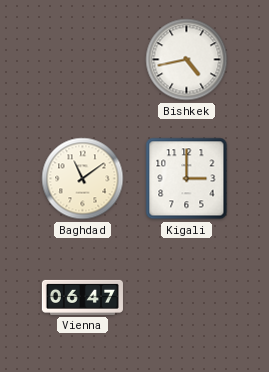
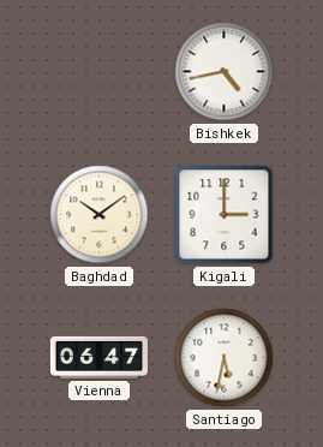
Baghdad: 11:09 -> 10:09 (100, 215)
Santiago: none -> 5:32 (225, 358)
